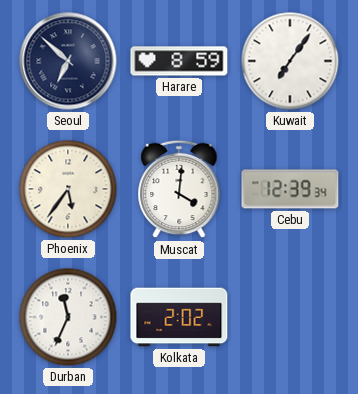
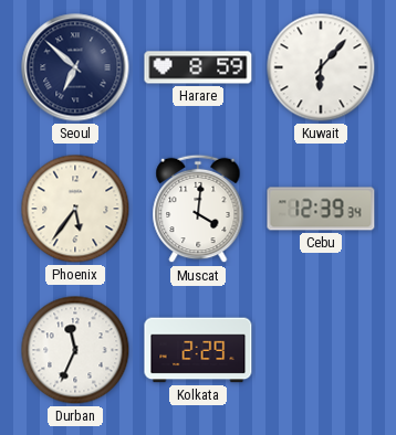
Kuwait: 7:06 -> 6:07 (321, 67)
Kolkata: 2:02 -> 2:29 (198, 350)
